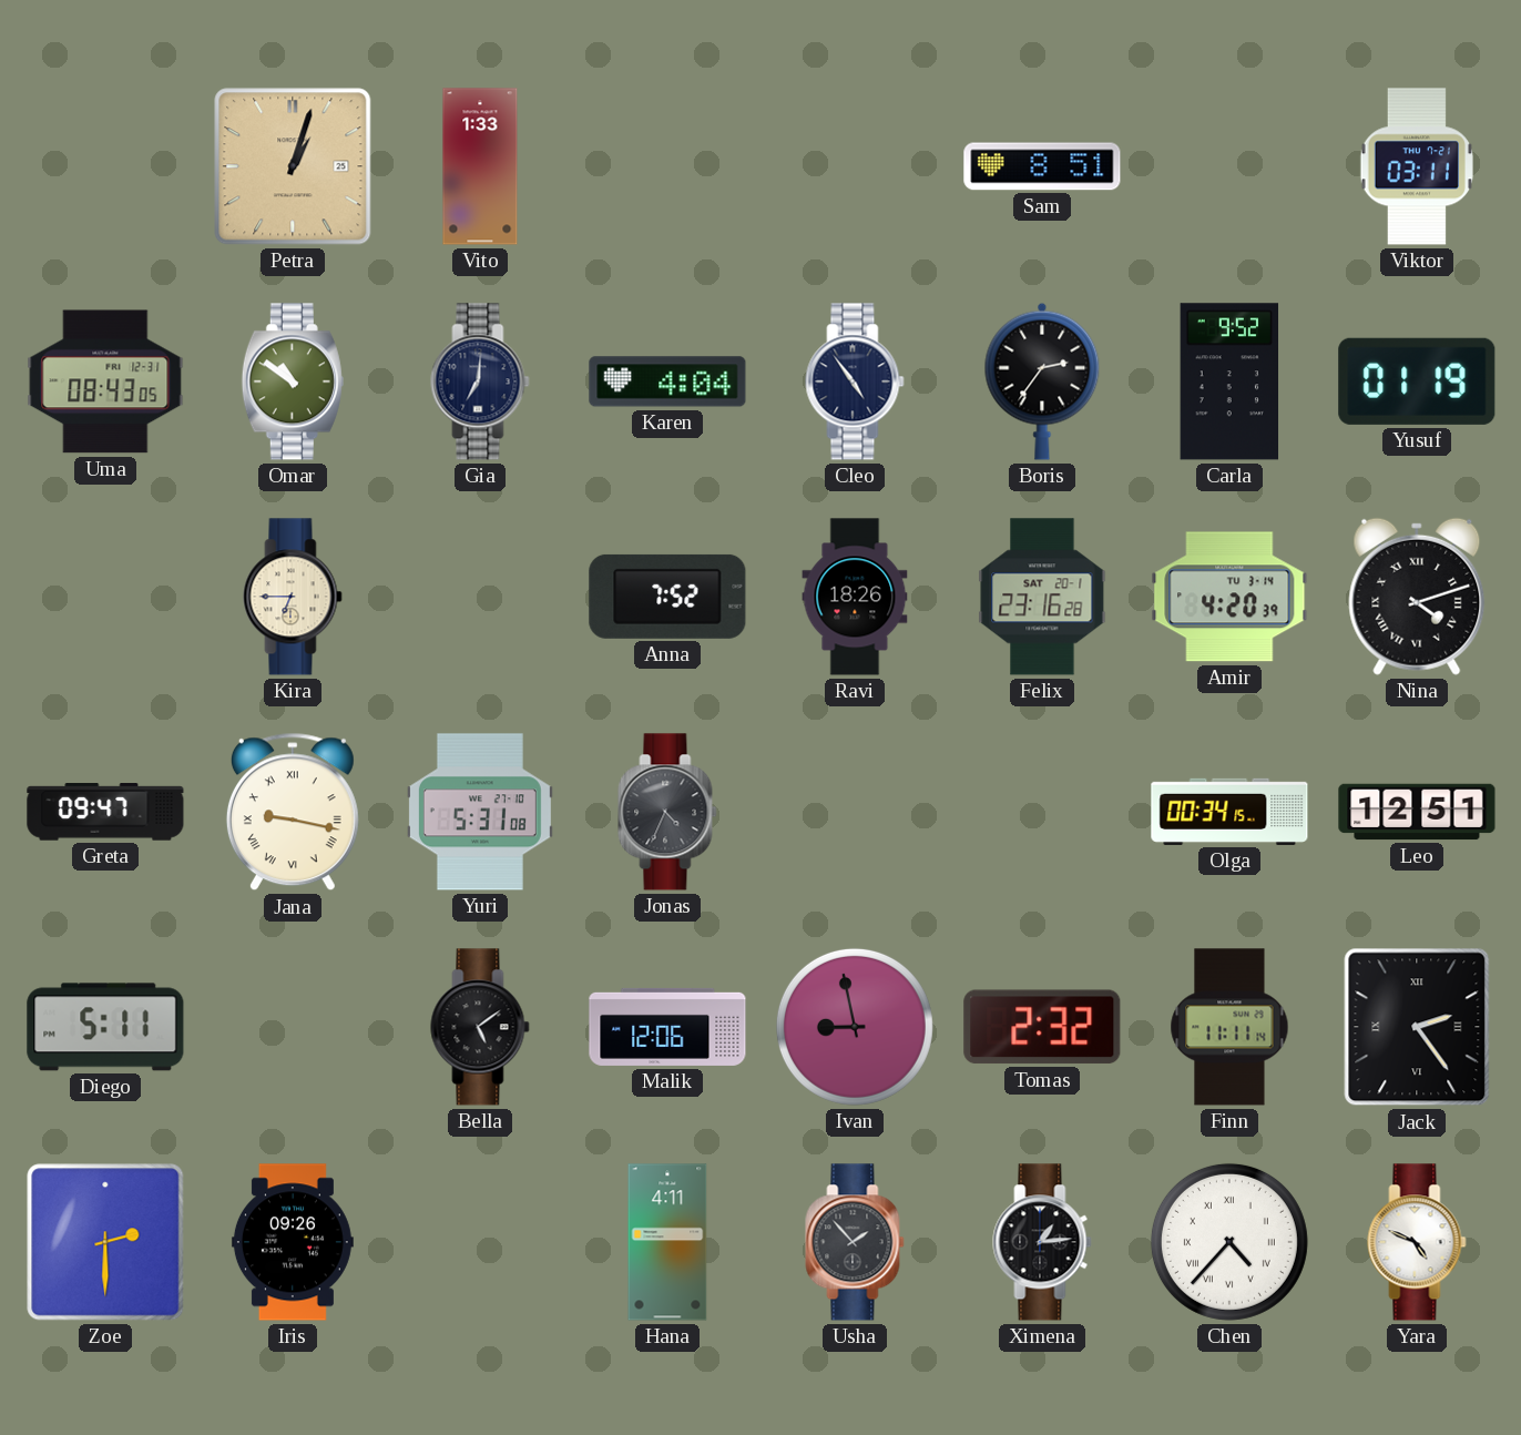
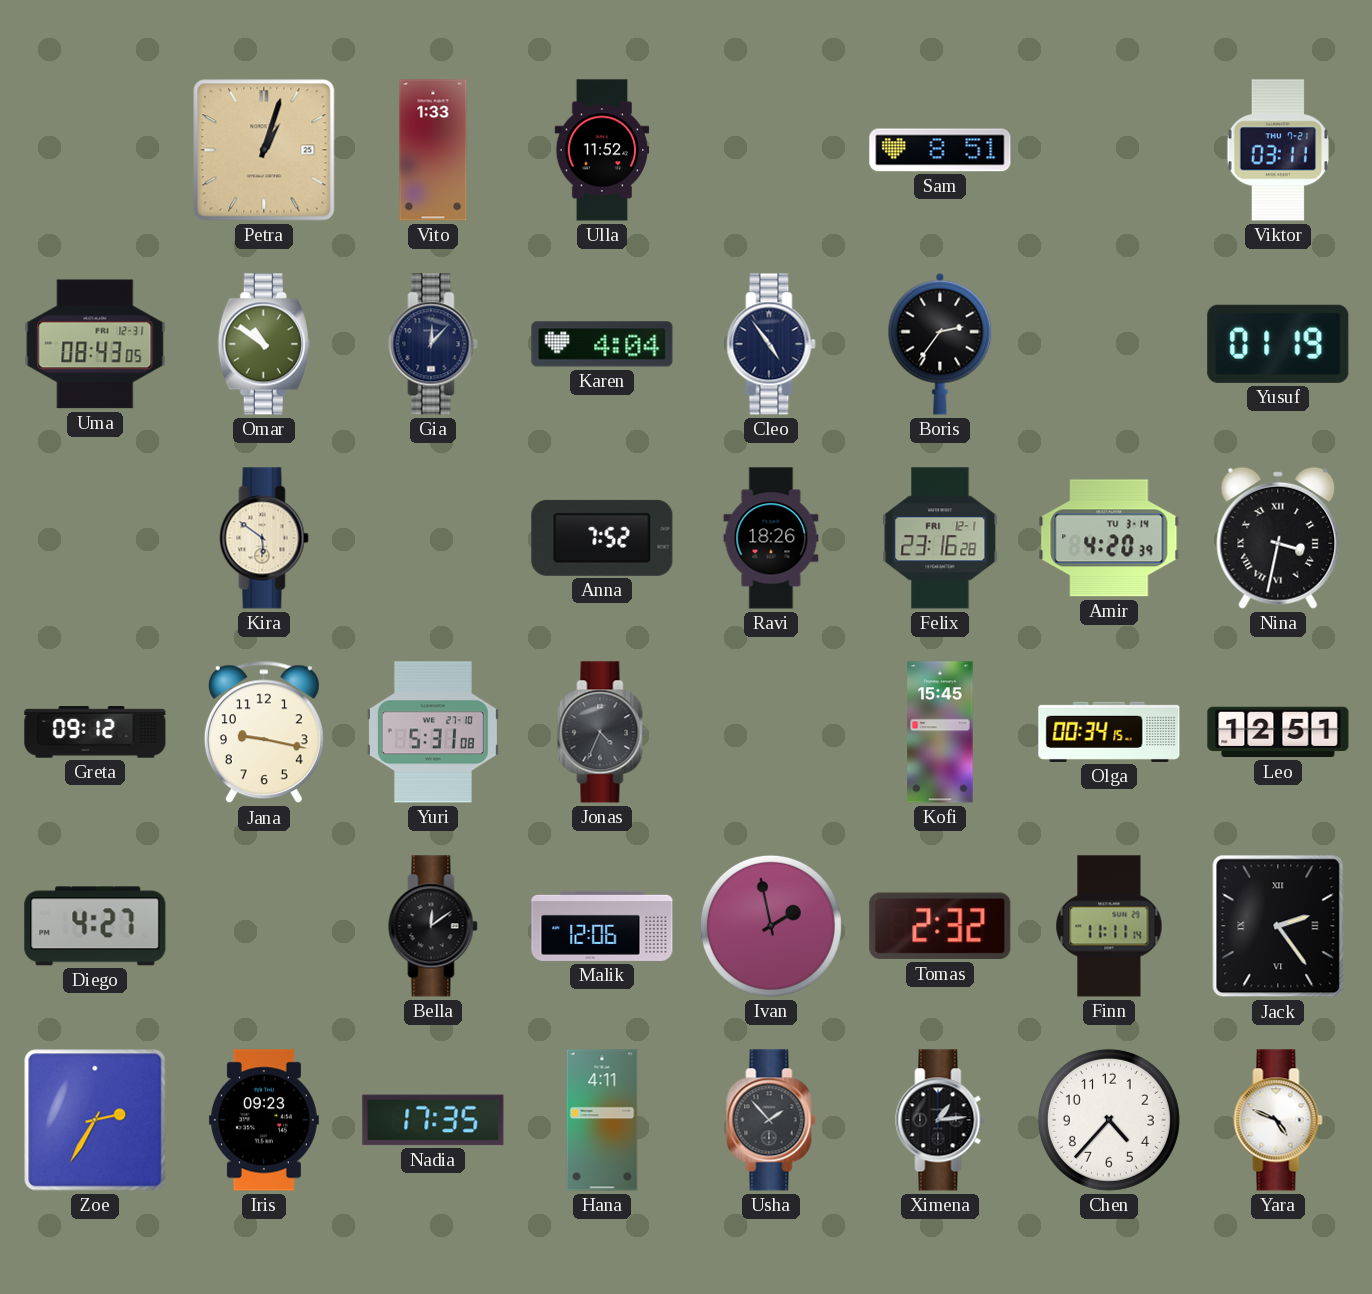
Ulla: none -> 11:52 (602, 150)
Gia: 7:01 -> 12:07 (433, 344)
Carla: 9:52 -> none (1229, 381)
Kira: 6:45 -> 5:51 (264, 538)
Felix date: SAT 20-1 -> FRI 12-1 (940, 538)
Nina: 4:12 -> 3:32 (1278, 538)
Greta: 09:47 -> 09:12 (95, 732)
Jana numerals: Roman -> Arabic (264, 732)
Kofi: none -> 15:45 (940, 732)
Diego: 5:11 -> 4:27 (95, 926)
Bella: 5:09 -> 12:09 (433, 926)
Ivan: 8:58 -> 1:58 (771, 926)
Zoe: 2:30 -> 2:35 (95, 1120)
Iris: 09:26 -> 09:23 (264, 1120)
Nadia: none -> 17:35 (433, 1120)
Chen numerals: Roman -> Arabic (1109, 1120)
